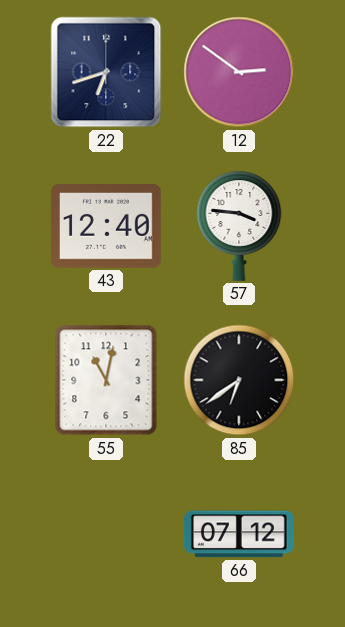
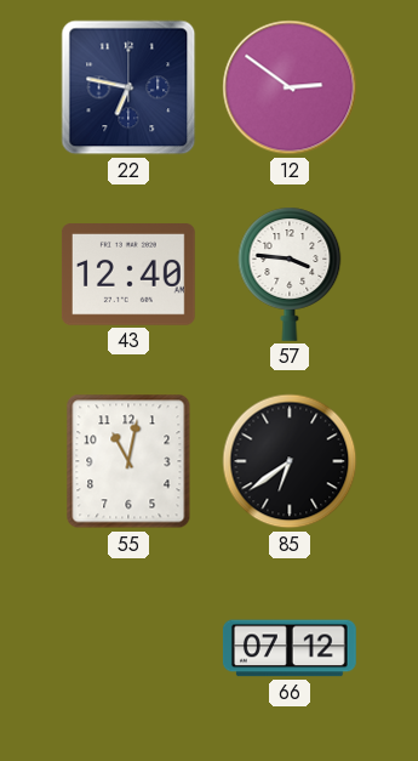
22: 6:42 -> 6:47 (128, 87)
